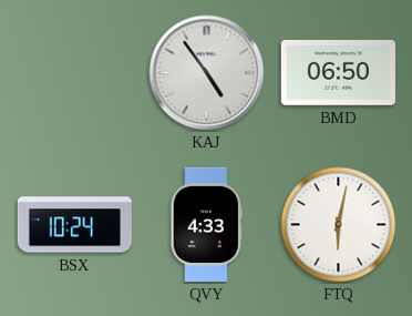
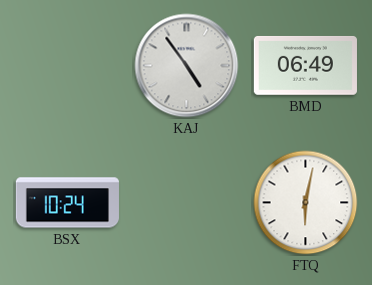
BMD: 06:50 -> 06:49 (305, 65)
QVY: 4:33 -> none (207, 224)
